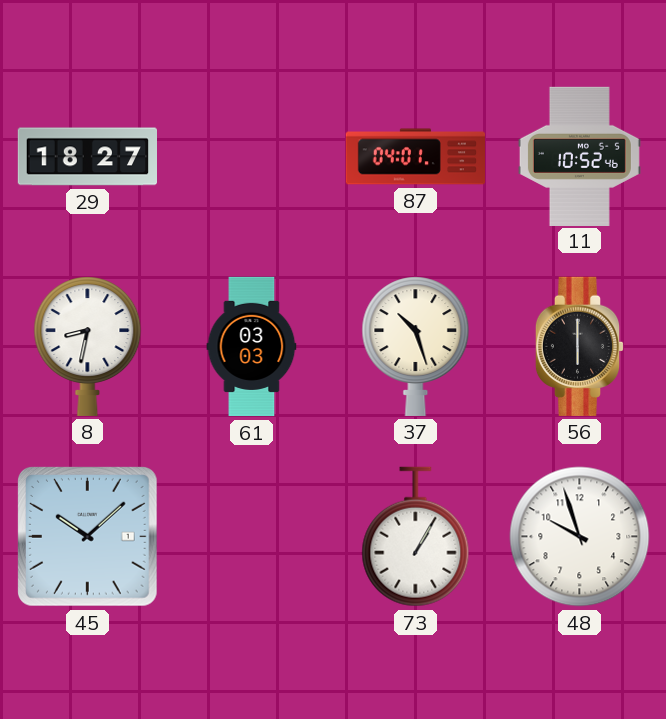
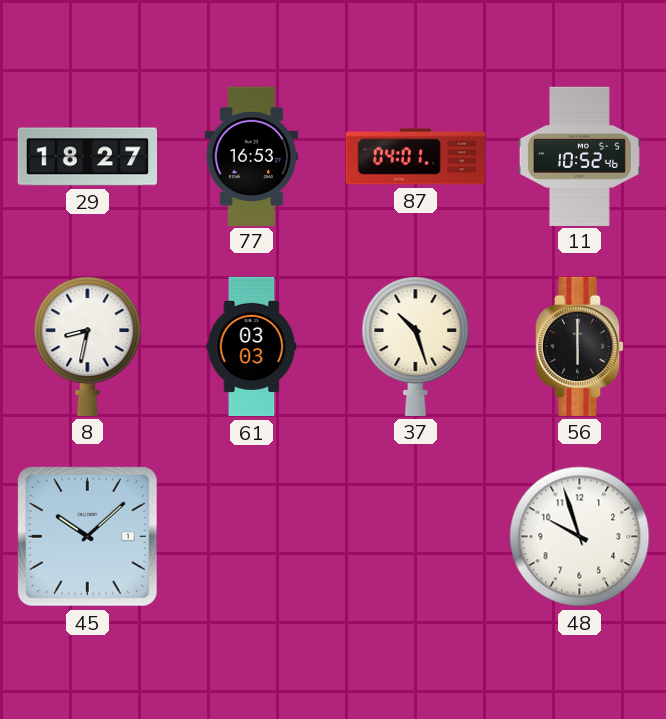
77: none -> 16:53 (252, 156)
73: 1:05 -> none (416, 537)
